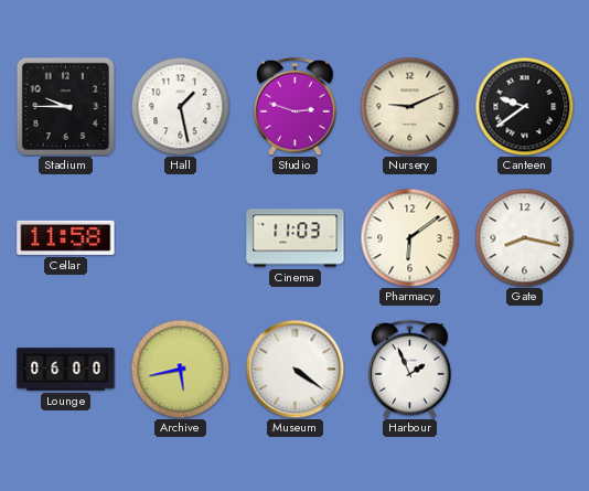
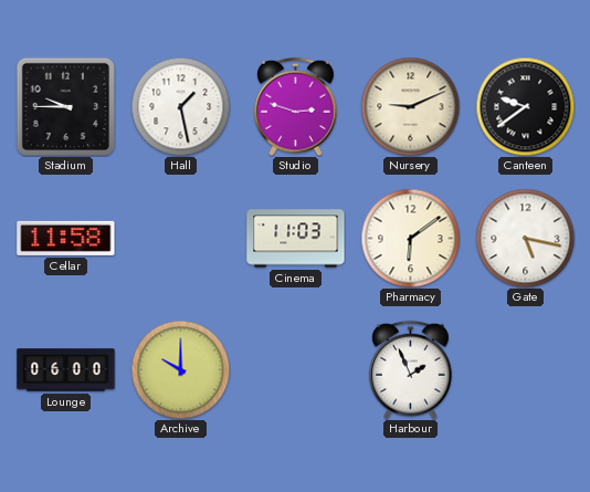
Gate: 8:17 -> 5:17 (525, 238)
Archive: 5:43 -> 10:00 (180, 369)
Museum: 4:21 -> none (294, 369)
